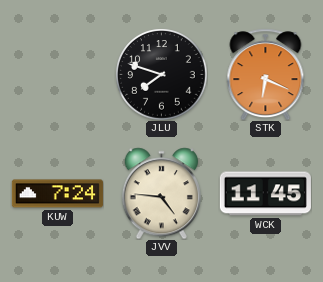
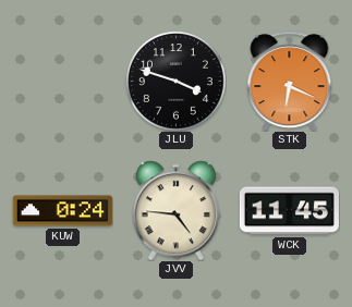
JLU: 7:48 -> 3:48 (175, 81)
KUW: 7:24 -> 0:24 (62, 211)
